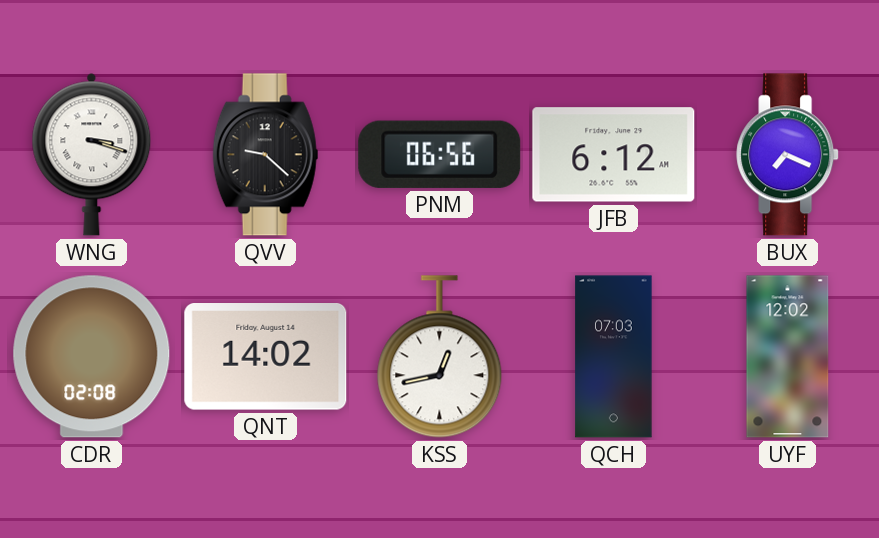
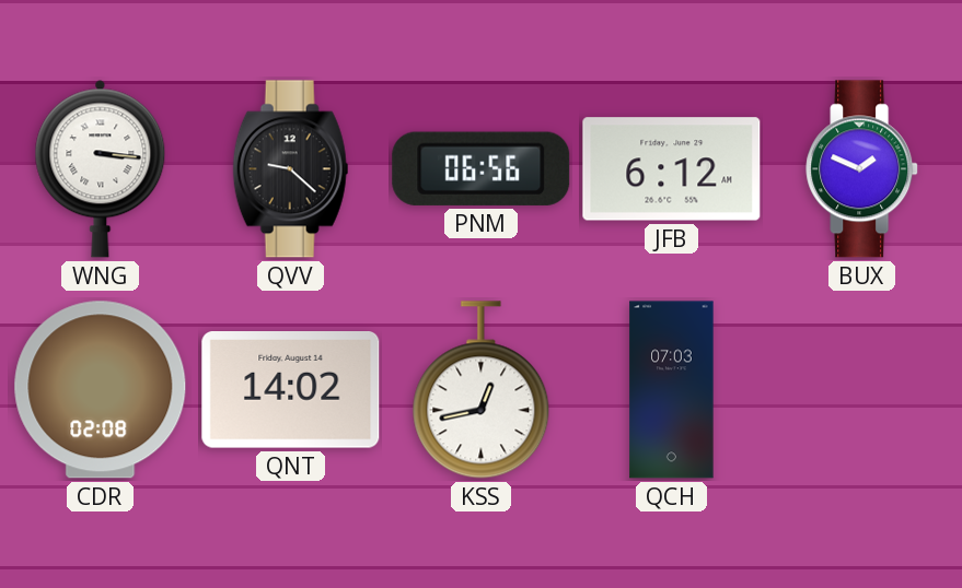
WNG: 3:18 -> 3:16 (101, 168)
BUX: 7:19 -> 1:49 (862, 169)
UYF: 12:02 -> none (788, 357)
